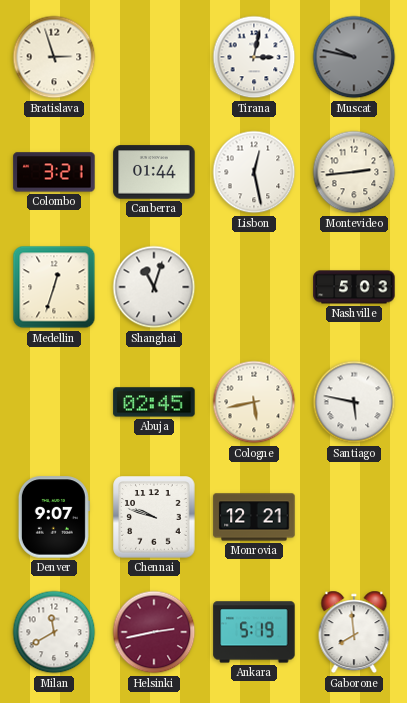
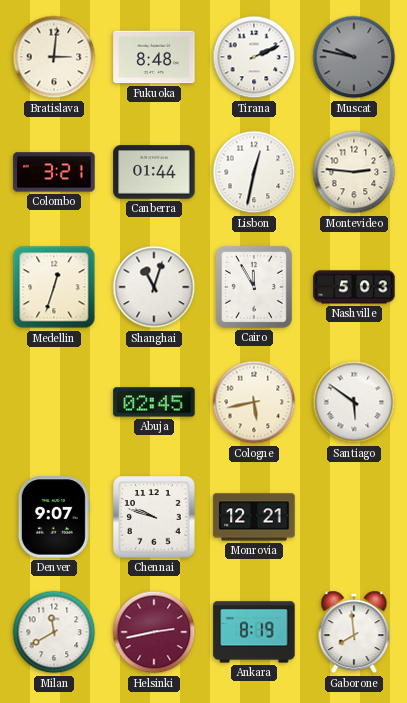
Bratislava: 2:57 -> 3:01 (54, 57)
Fukuoka: none -> 8:48 (154, 57)
Tirana: 3:02 -> 2:11 (254, 57)
Lisbon: 12:28 -> 12:32 (254, 172)
Montevideo: 2:44 -> 2:46 (354, 172)
Cairo: none -> 11:55 (254, 287)
Santiago: 5:47 -> 5:51 (354, 402)
Ankara: 5:19 -> 8:19 (254, 632)
